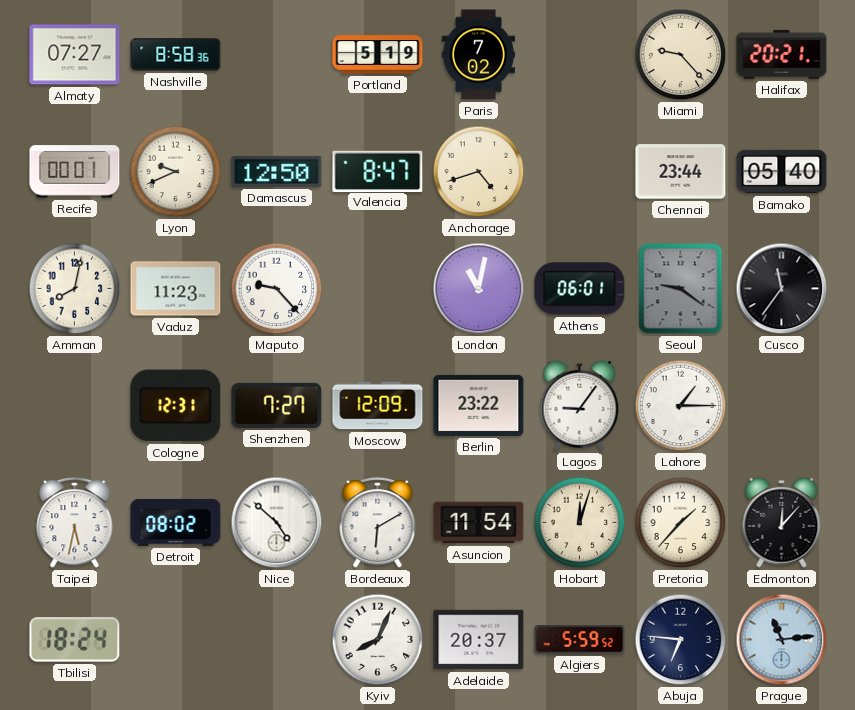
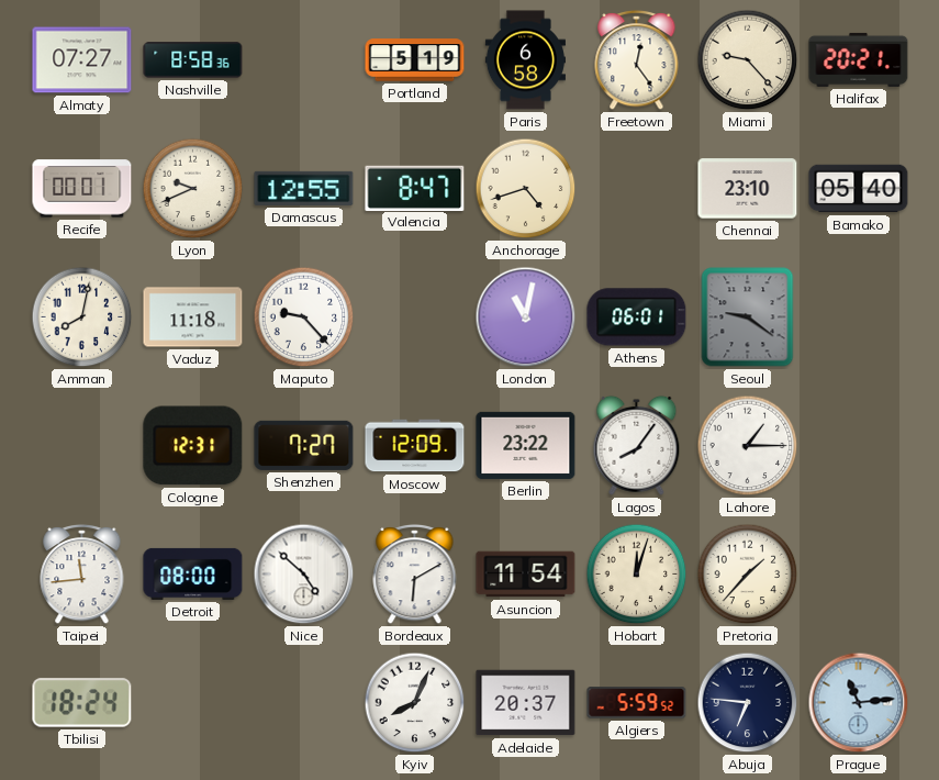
Paris: 7:02 -> 6:58 (525, 60)
Freetown: none -> 12:24 (637, 59)
Damascus: 12:50 -> 12:55 (304, 188)
Chennai: 23:44 -> 23:10 (748, 189)
Vaduz: 11:23 -> 11:18 (193, 317)
Cusco: 11:36 -> none (782, 289)
Lagos: 9:06 -> 8:06 (637, 445)
Taipei: 5:32 -> 11:44 (82, 573)
Detroit: 08:02 -> 08:00 (193, 573)
Edmonton: 12:07 -> none (782, 522)
